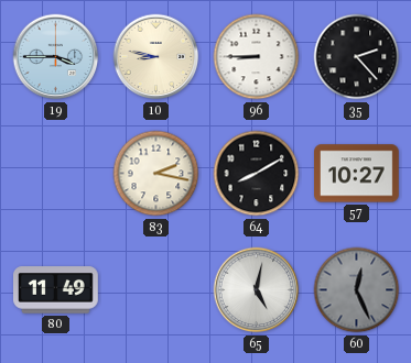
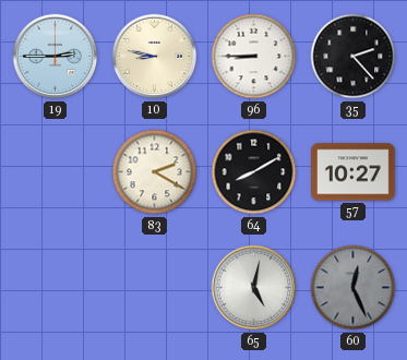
19: 3:45 -> 2:45 (56, 57)
83: 2:17 -> 2:20 (155, 172)
80: 11:49 -> none (56, 290)
